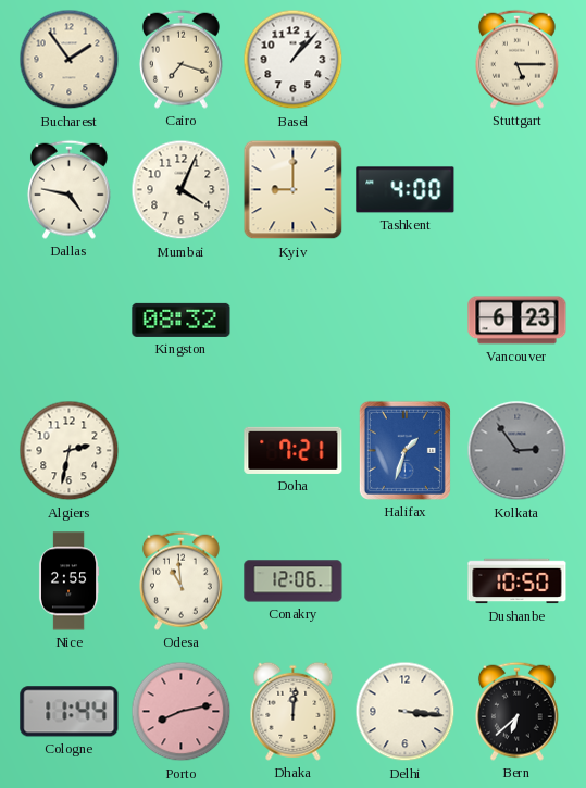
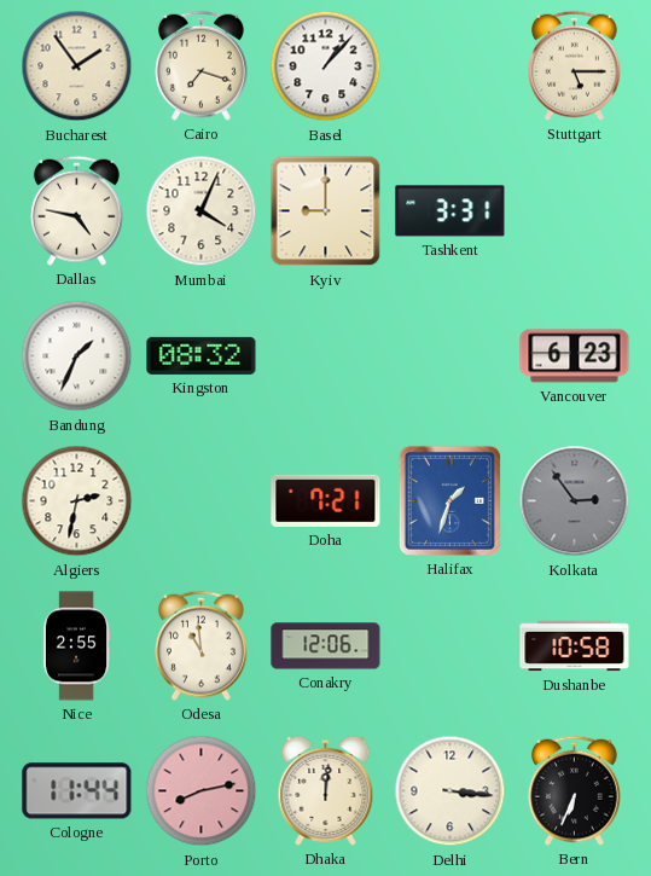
Tashkent: 4:00 -> 3:31 (451, 211)
Bandung: none -> 1:34 (77, 356)
Dushanbe: 10:50 -> 10:58 (575, 646)
Bern: 6:38 -> 6:34 (574, 790)
